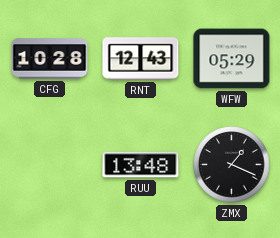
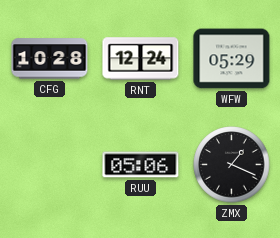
RNT: 12:43 -> 12:24 (141, 59)
RUU: 13:48 -> 05:06 (141, 165)
